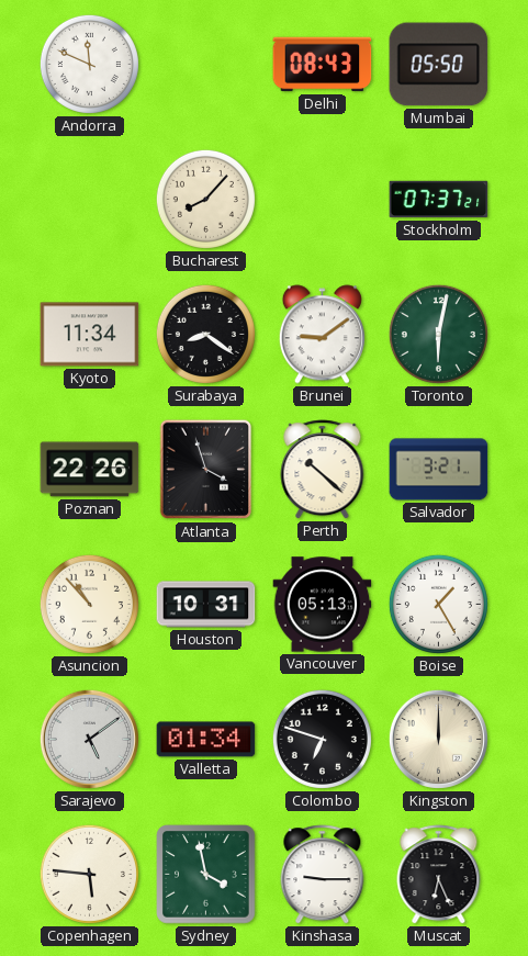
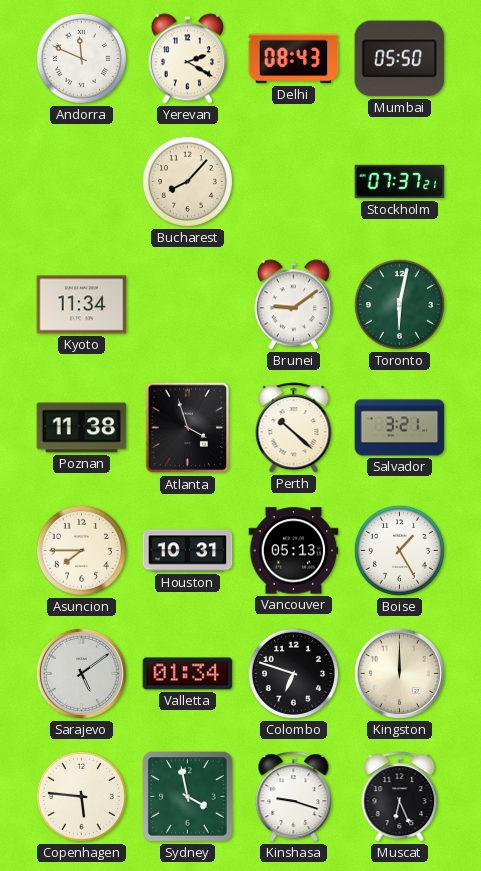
Yerevan: none -> 2:20 (187, 59)
Surabaya: 8:21 -> none (205, 334)
Poznan: 22:26 -> 11:38 (82, 428)
Asuncion: 10:53 -> 7:45 (81, 550)
Kinshasa: 9:15 -> 9:18 (294, 797)
